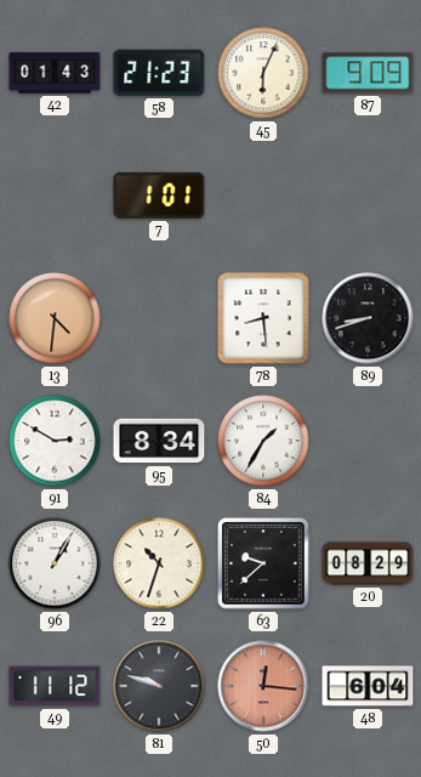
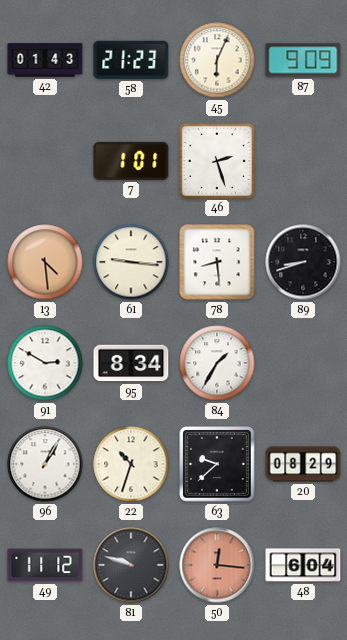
46: none -> 2:27 (216, 160)
13: 4:31 -> 4:29 (45, 262)
61: none -> 9:16 (131, 262)
